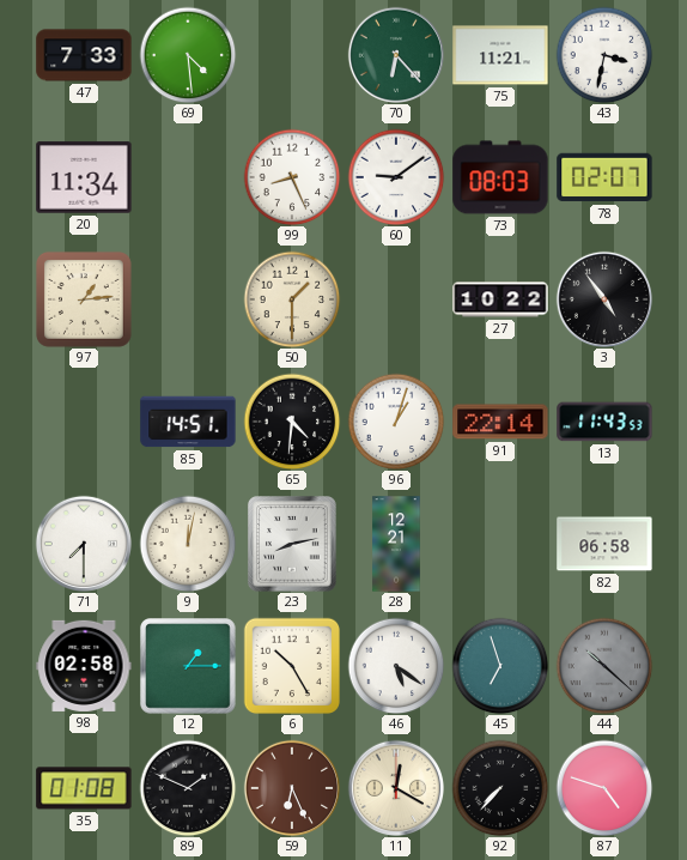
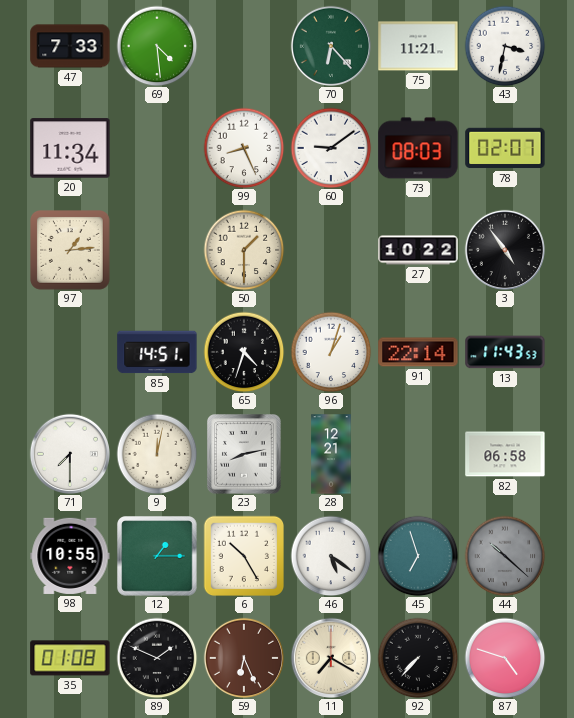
65: 4:31 -> 4:33 (244, 352)
98: 02:58 -> 10:55 (70, 556)
11: 12:20 -> 7:20 (330, 657)
